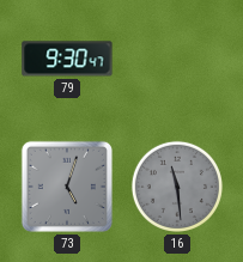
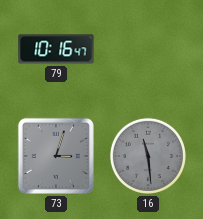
79: 9:30 -> 10:16 (56, 49)
73: 5:03 -> 3:03 (56, 156)
